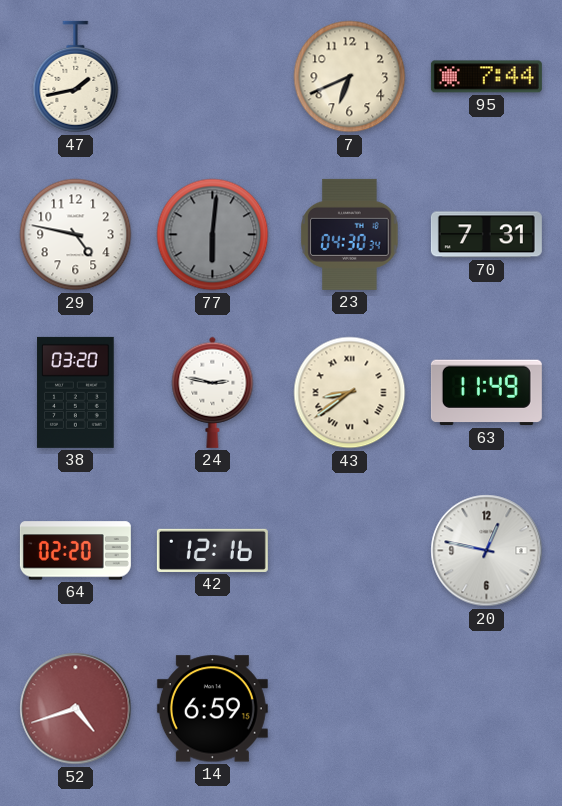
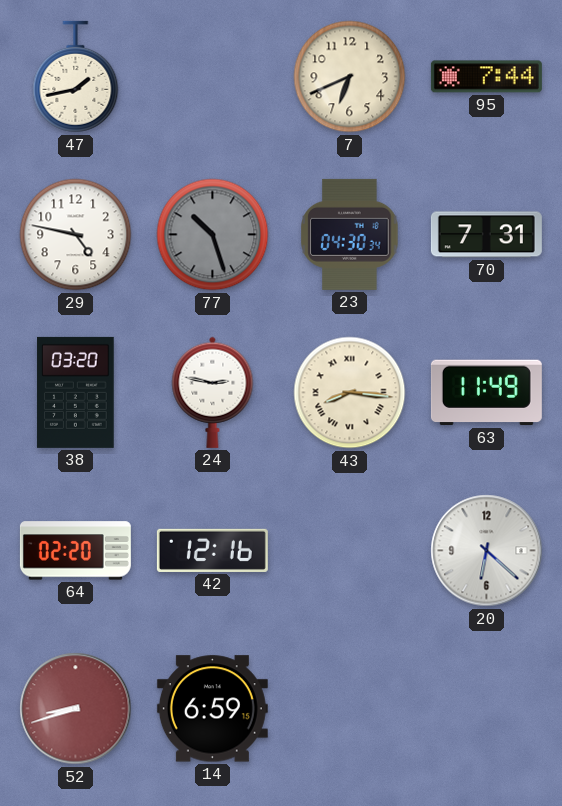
77: 6:01 -> 10:27 (213, 235)
43: 8:39 -> 8:16 (350, 393)
20: 12:47 -> 6:22 (487, 551)
52: 4:42 -> 8:42 (76, 709)
